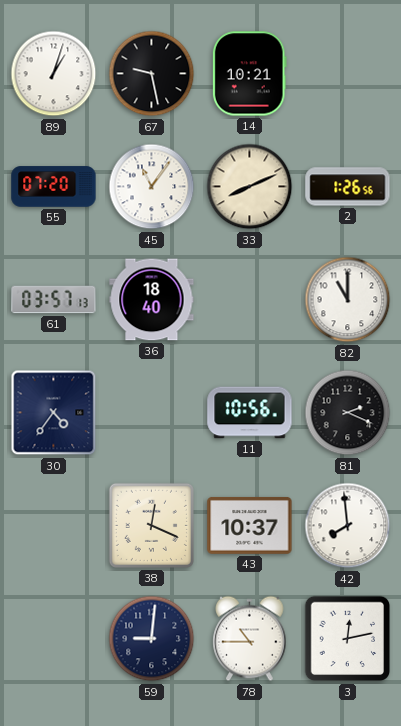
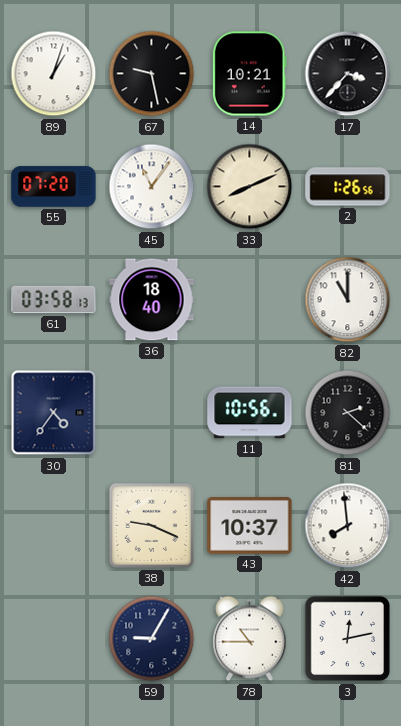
17: none -> 3:37 (348, 74)
61: 03:57 -> 03:58 (54, 300)
81: 2:19 -> 2:22 (348, 413)
38: 12:19 -> 9:19 (151, 525)
59: 9:01 -> 9:05 (152, 639)
